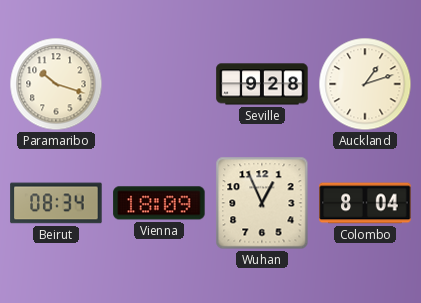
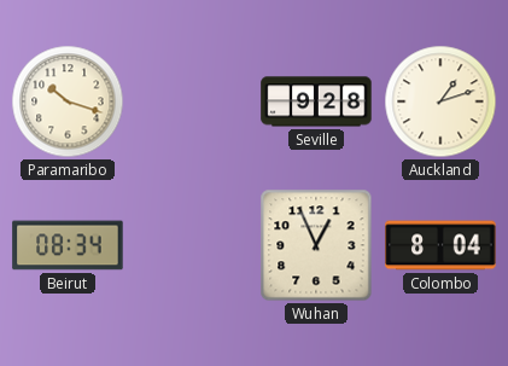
Vienna: 18:09 -> none (159, 203)
